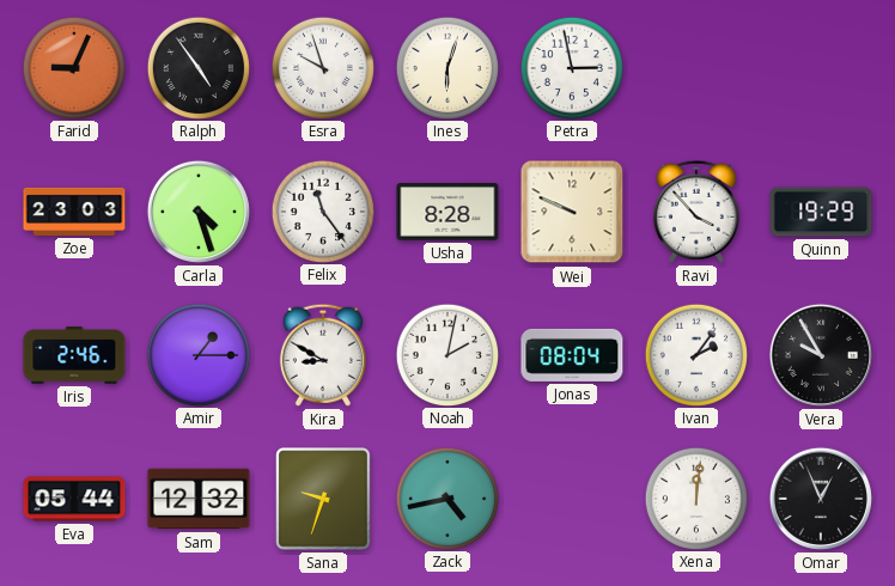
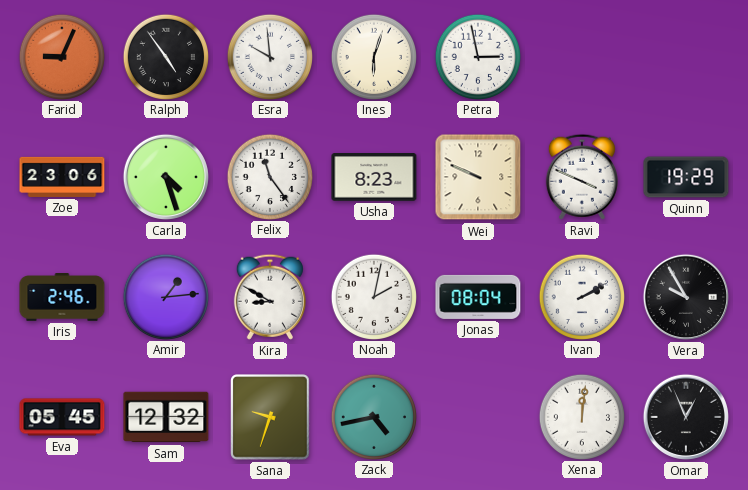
Esra: 9:57 -> 9:59 (269, 56)
Zoe: 23:03 -> 23:06 (62, 177)
Usha: 8:28 -> 8:23 (374, 178)
Ravi: 3:53 -> 3:49 (582, 177)
Amir: 1:15 -> 1:14 (165, 296)
Ivan: 2:06 -> 2:10 (581, 296)
Eva: 05:44 -> 05:45 (62, 417)
